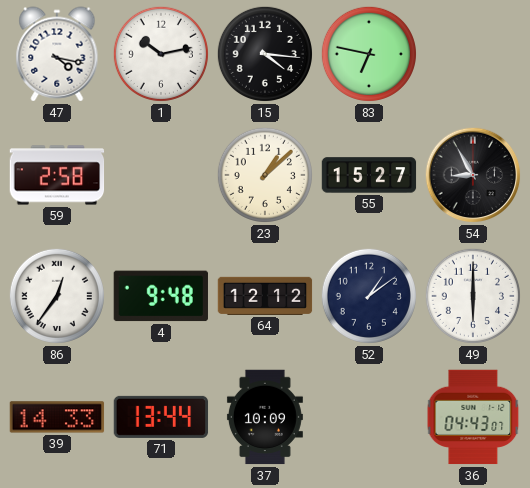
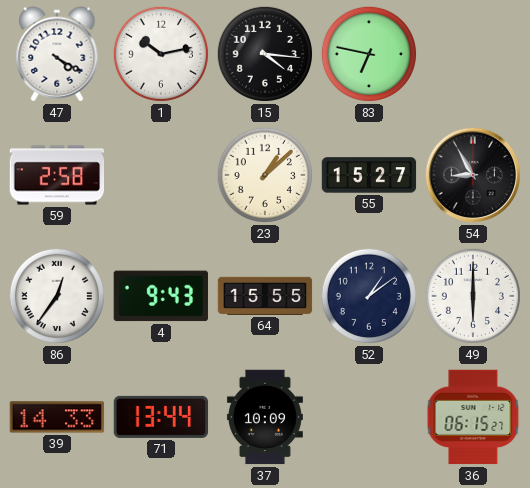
47: 4:17 -> 4:20 (57, 54)
4: 9:48 -> 9:43 (161, 296)
64: 12:12 -> 15:55 (265, 296)
36: 04:43 -> 06:15 (473, 417)
